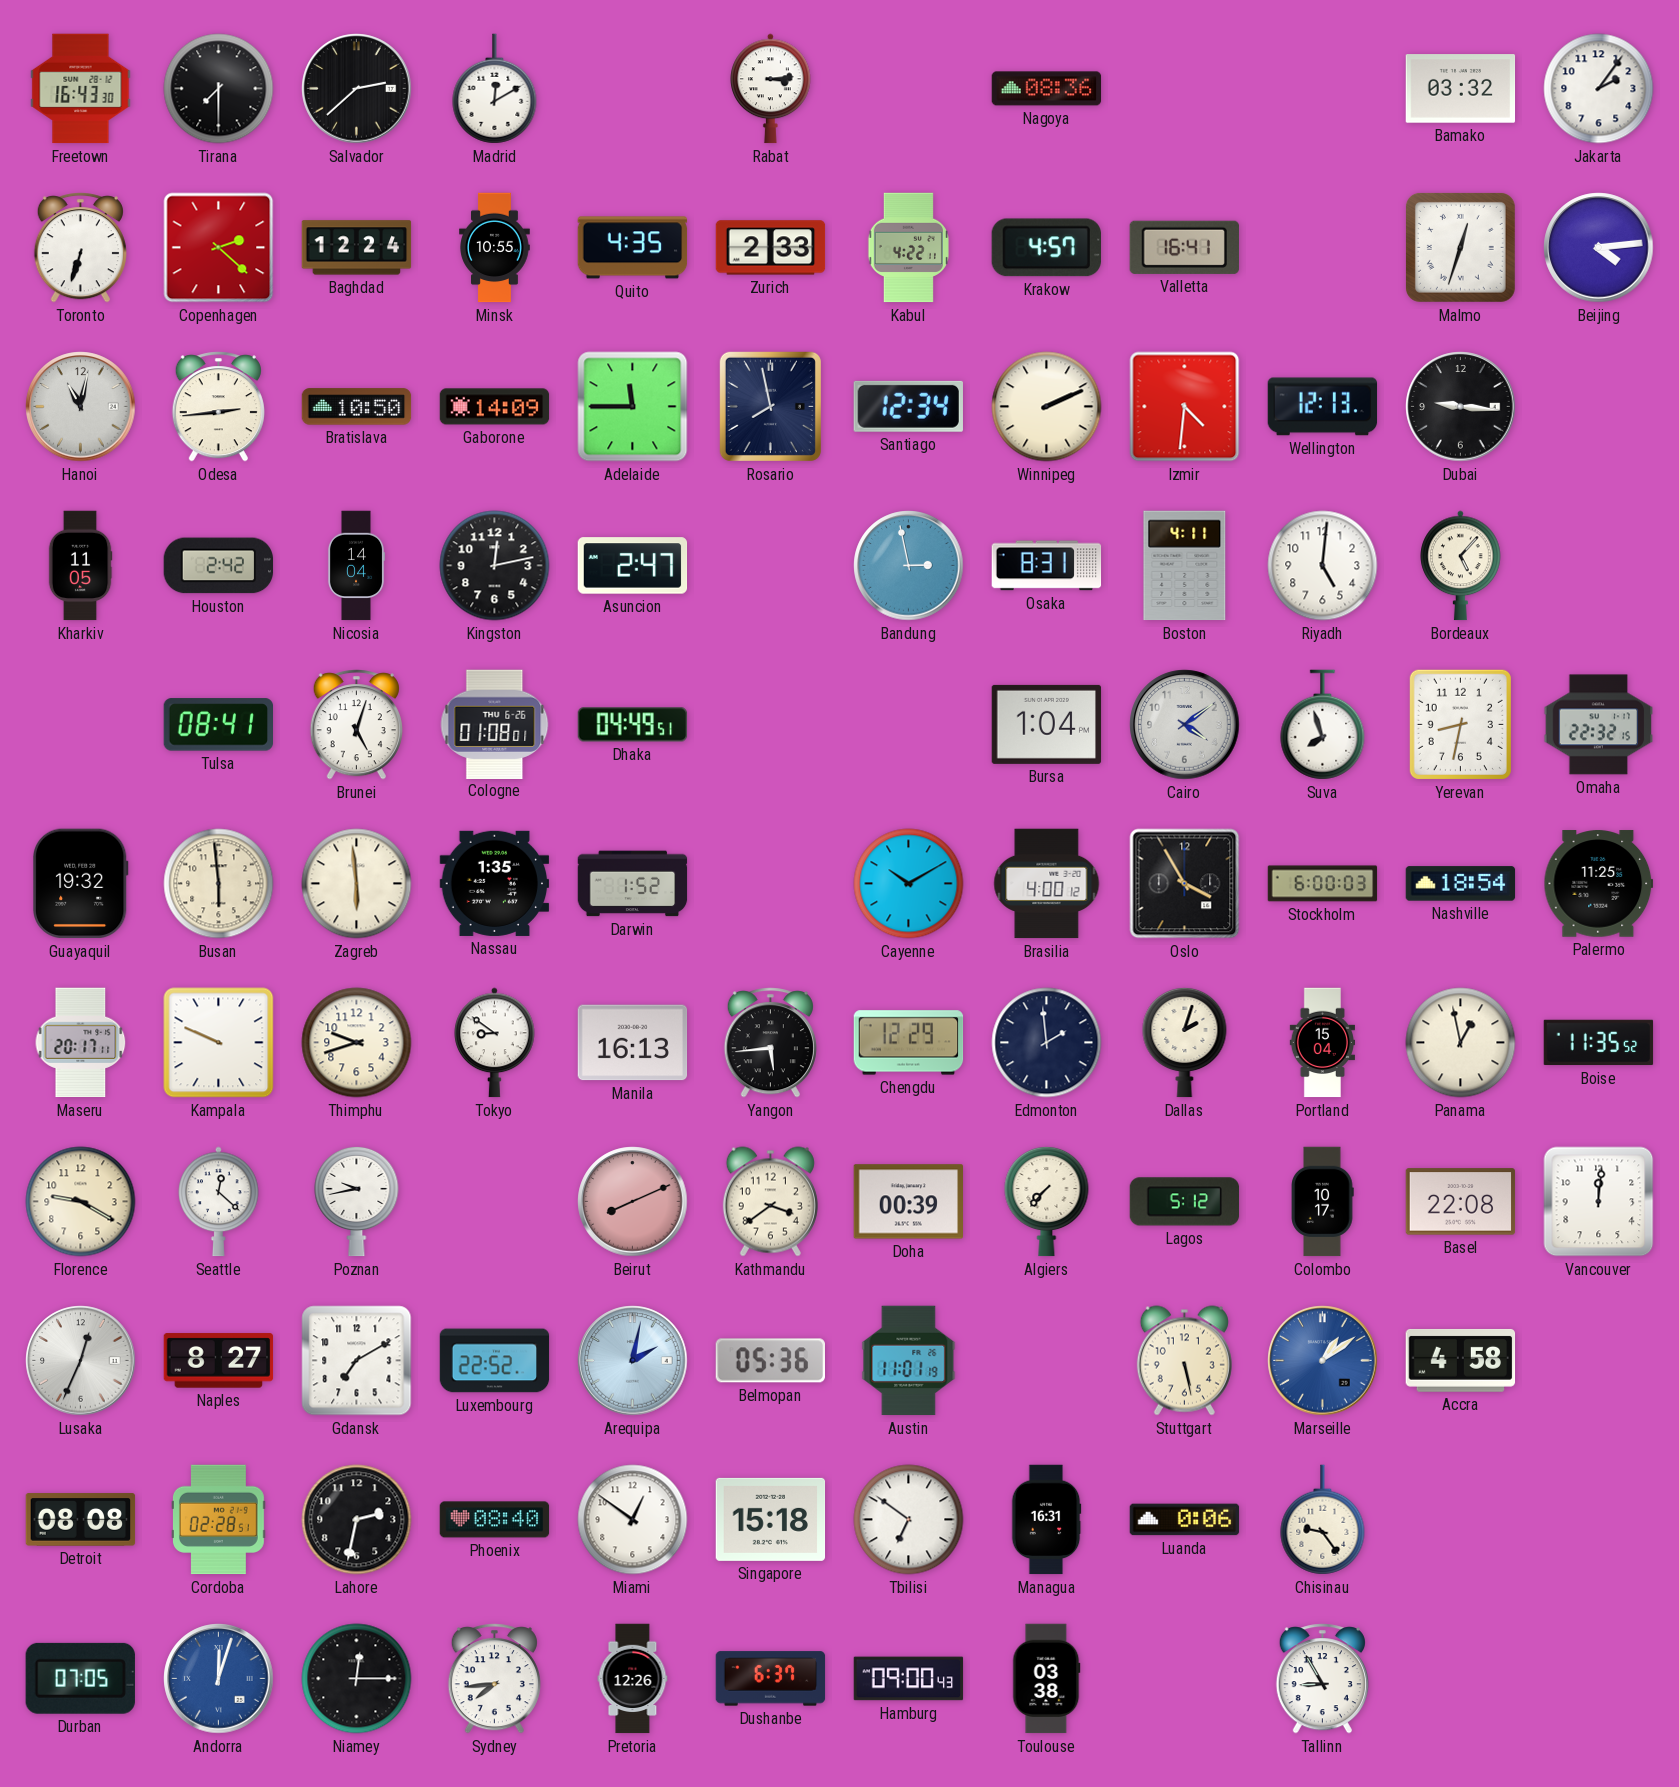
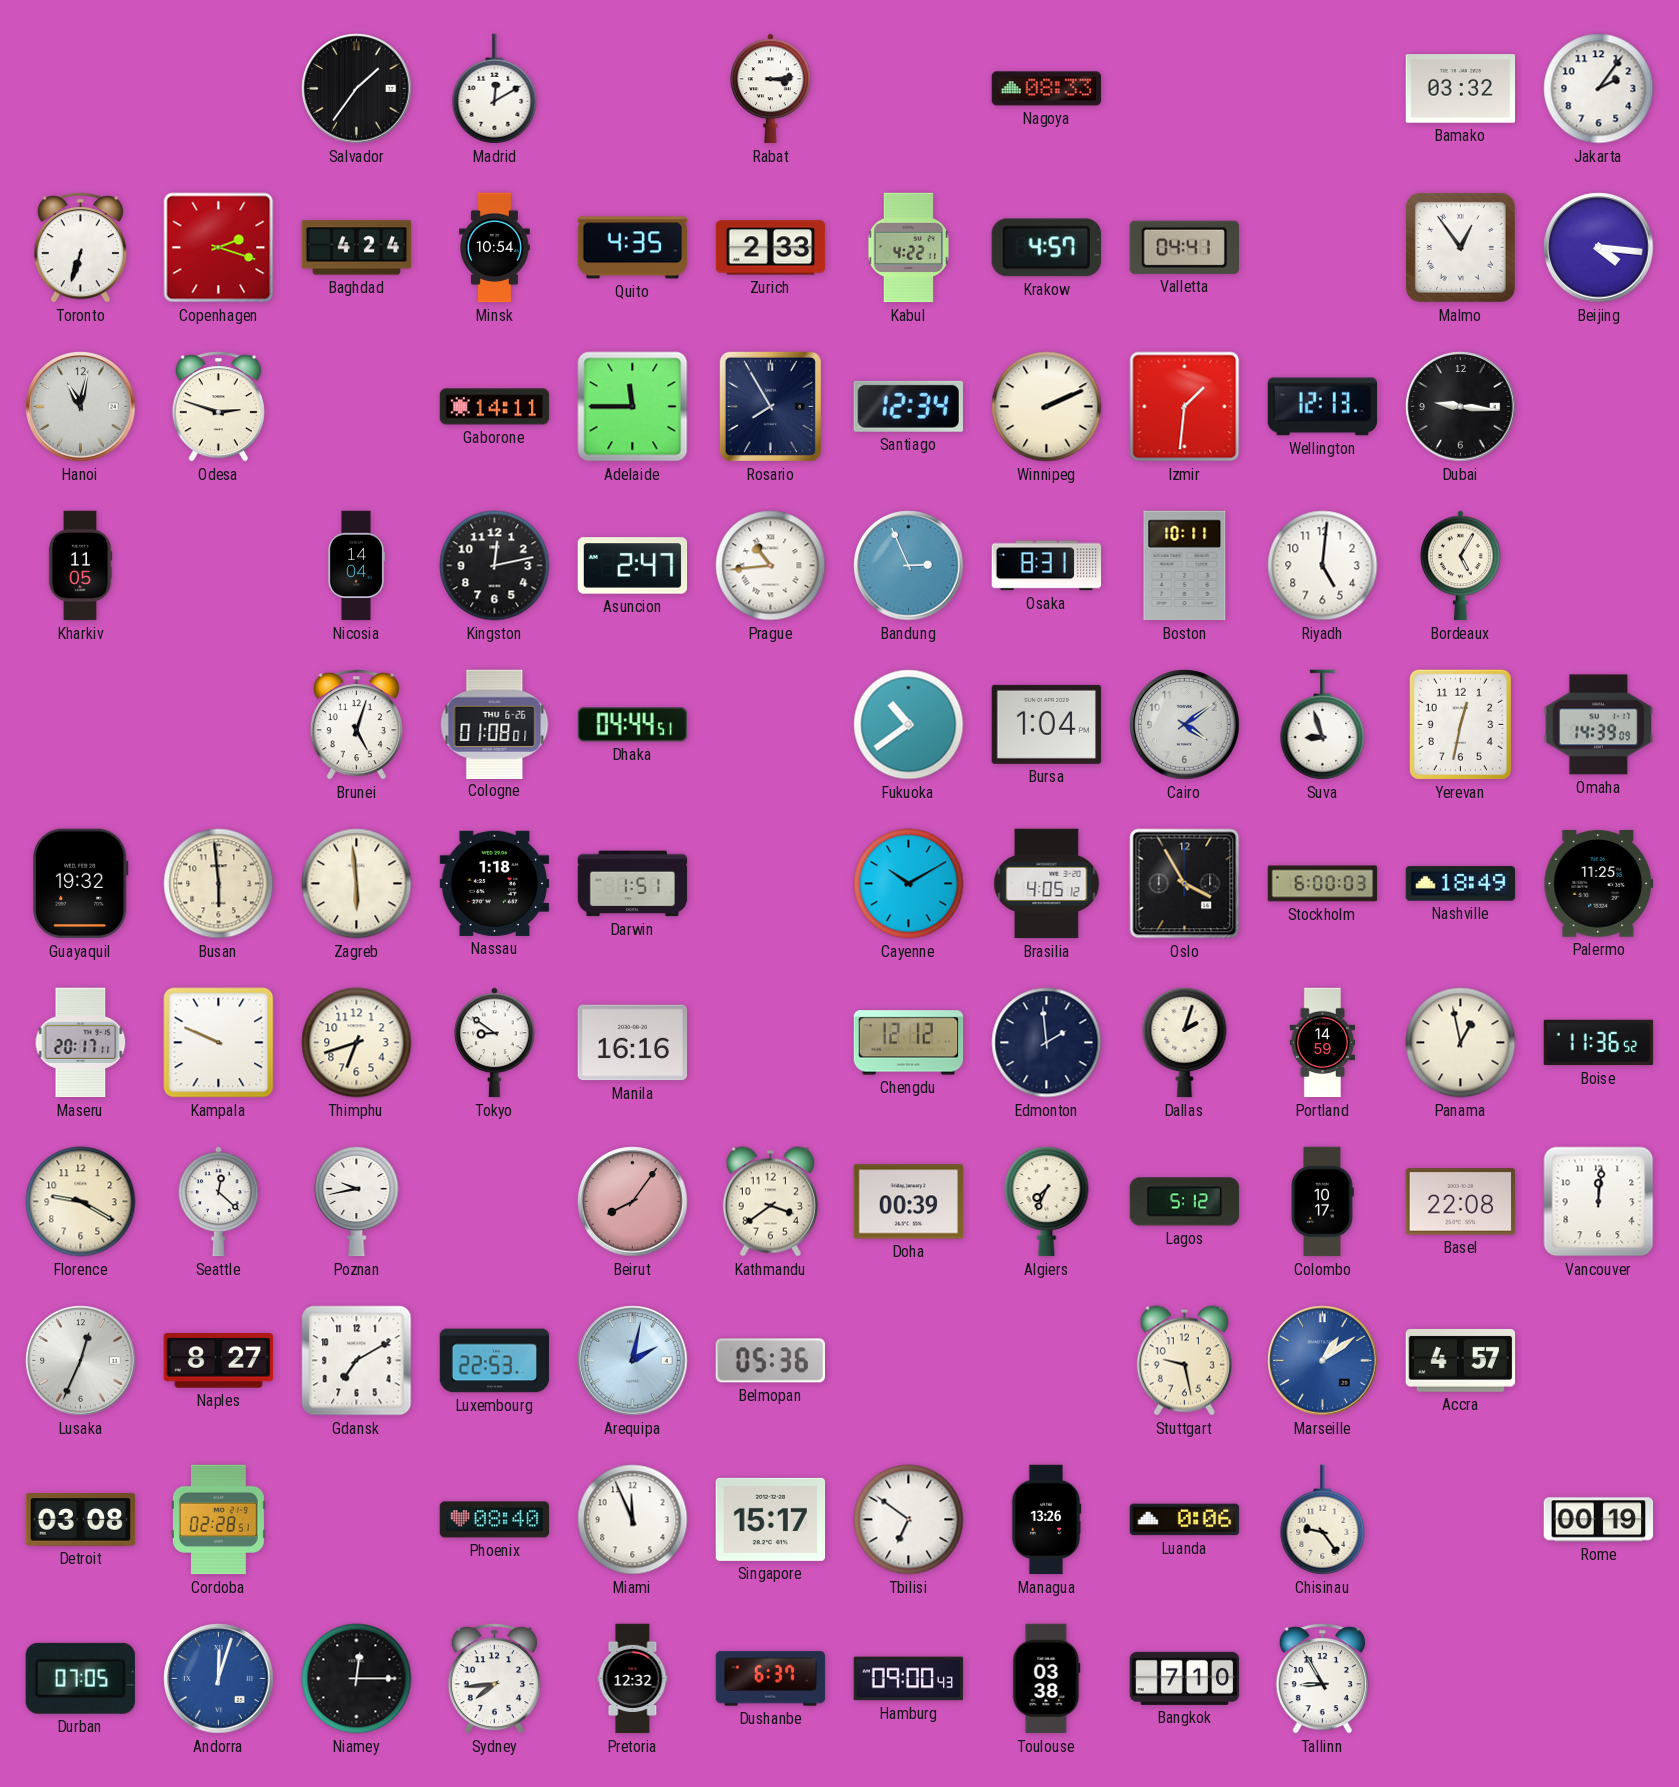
Freetown: 16:43 -> none (81, 89)
Tirana: 7:30 -> none (219, 89)
Salvador: 2:38 -> 1:36 (357, 89)
Nagoya: 08:36 -> 08:33 (1047, 89)
Copenhagen: 2:22 -> 2:18 (219, 248)
Baghdad: 12:24 -> 4:24 (357, 248)
Minsk: 10:55 -> 10:54 (495, 248)
Valletta: 16:41 -> 04:41 (1184, 247)
Malmo: 12:33 -> 12:54 (1460, 247)
Beijing: 4:14 -> 4:16 (1599, 248)
Odesa: 2:44 -> 2:48 (218, 407)
Bratislava: 10:50 -> none (357, 407)
Gaborone: 14:09 -> 14:11 (495, 407)
Rosario: 7:58 -> 7:55 (770, 406)
Izmir: 4:31 -> 1:31 (1185, 407)
Houston: 2:42 -> none (219, 566)
Prague: none -> 10:44 (771, 566)
Bandung: 2:58 -> 2:56 (909, 566)
Boston: 4:11 -> 10:11 (1185, 566)
Bordeaux: 5:07 -> 5:05 (1461, 566)
Tulsa: 08:41 -> none (218, 725)
Dhaka: 04:49 -> 04:44 (633, 725)
Fukuoka: none -> 10:39 (909, 725)
Suva: 7:57 -> 8:57 (1323, 725)
Yerevan: 8:32 -> 12:32 (1460, 724)
Omaha: 22:32 -> 14:39 (1599, 725)
Nassau: 1:35 -> 1:18 (495, 883)
Darwin: 1:52 -> 1:51 (633, 884)
Brasilia: 4:00 -> 4:05 (1047, 884)
Nashville: 18:54 -> 18:49 (1461, 884)
Thimphu: 9:42 -> 6:42 (357, 1043)
Manila: 16:13 -> 16:16 (633, 1043)
Yangon: 5:44 -> none (770, 1043)
Chengdu: 12:29 -> 12:12 (909, 1043)
Portland: 15:04 -> 14:59 (1322, 1043)
Boise: 11:35 -> 11:36 (1599, 1043)
Beirut: 8:11 -> 8:06 (633, 1202)
Algiers: 7:37 -> 7:34 (1047, 1201)
Luxembourg: 22:52 -> 22:53 (495, 1361)
Austin: 11:01 -> none (909, 1361)
Stuttgart: 5:28 -> 9:28 (1184, 1361)
Accra: 4:58 -> 4:57 (1461, 1360)
Detroit: 08:08 -> 03:08 (81, 1520)
Lahore: 2:32 -> none (357, 1520)
Miami: 12:51 -> 11:56 (633, 1520)
Singapore: 15:18 -> 15:17 (771, 1519)
Managua: 16:31 -> 13:26 (1046, 1520)
Rome: none -> 00:19 (1599, 1520)
Pretoria: 12:26 -> 12:32 (633, 1679)
Bangkok: none -> 7:10 (1185, 1678)
